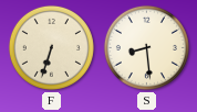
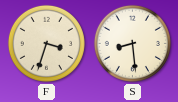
F: 6:33 -> 3:33 (46, 43)
